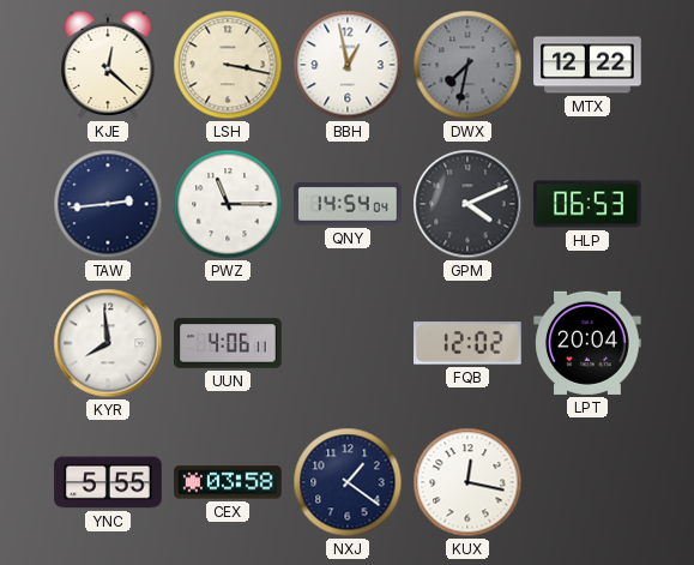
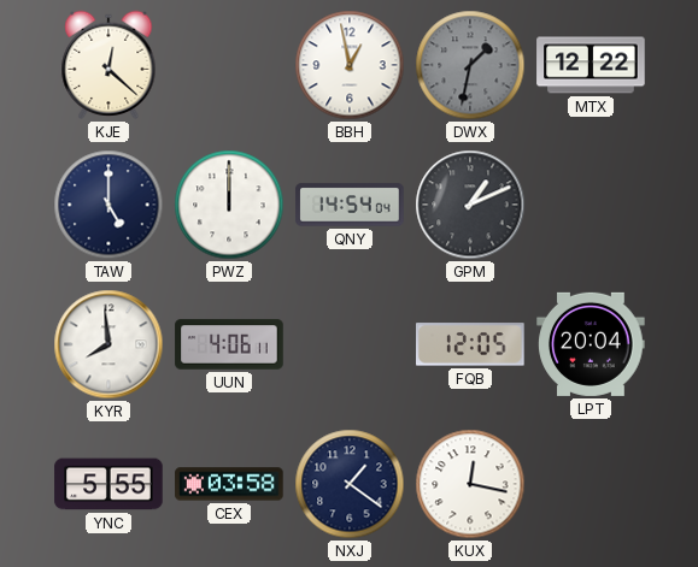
LSH: 3:17 -> none (228, 65)
DWX: 7:32 -> 1:32 (470, 65)
TAW: 2:44 -> 5:00 (108, 205)
PWZ: 11:15 -> 12:00 (229, 205)
GPM: 4:11 -> 1:11 (470, 205)
HLP: 06:53 -> none (587, 204)
FQB: 12:02 -> 12:05 (470, 344)
